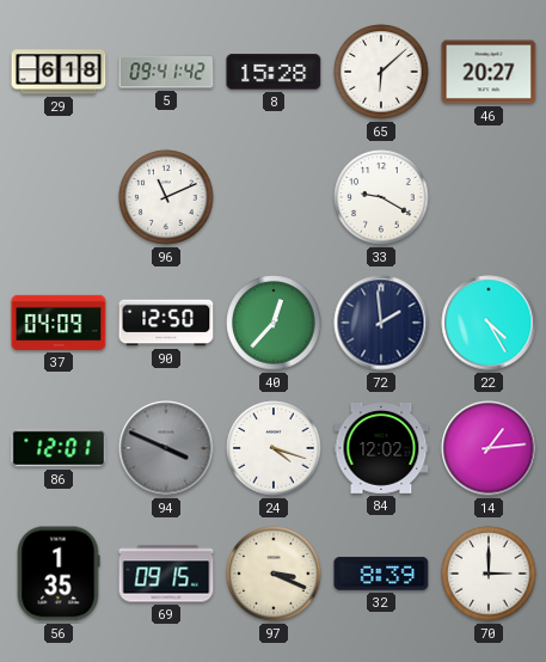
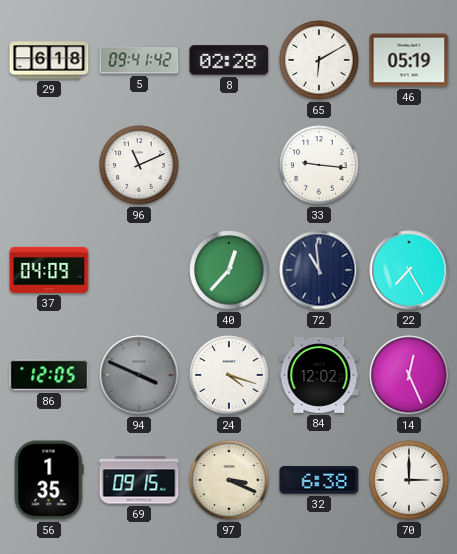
8: 15:28 -> 02:28 (229, 60)
65: 6:08 -> 6:10 (319, 60)
46: 20:27 -> 05:19 (409, 60)
33: 9:20 -> 9:16 (319, 165)
90: 12:50 -> none (166, 323)
72: 1:59 -> 10:59 (319, 270)
22: 4:25 -> 7:25 (409, 270)
86: 12:01 -> 12:05 (49, 375)
14: 1:14 -> 12:26 (409, 375)
32: 8:39 -> 6:38 (319, 480)
